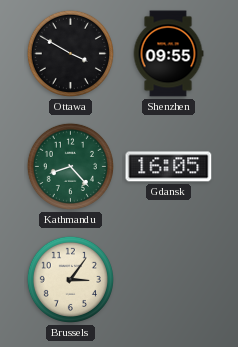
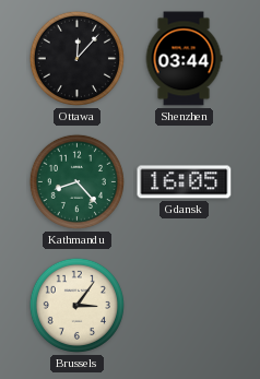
Ottawa: 3:50 -> 12:07 (76, 58)
Shenzhen: 09:55 -> 03:44 (184, 59)
